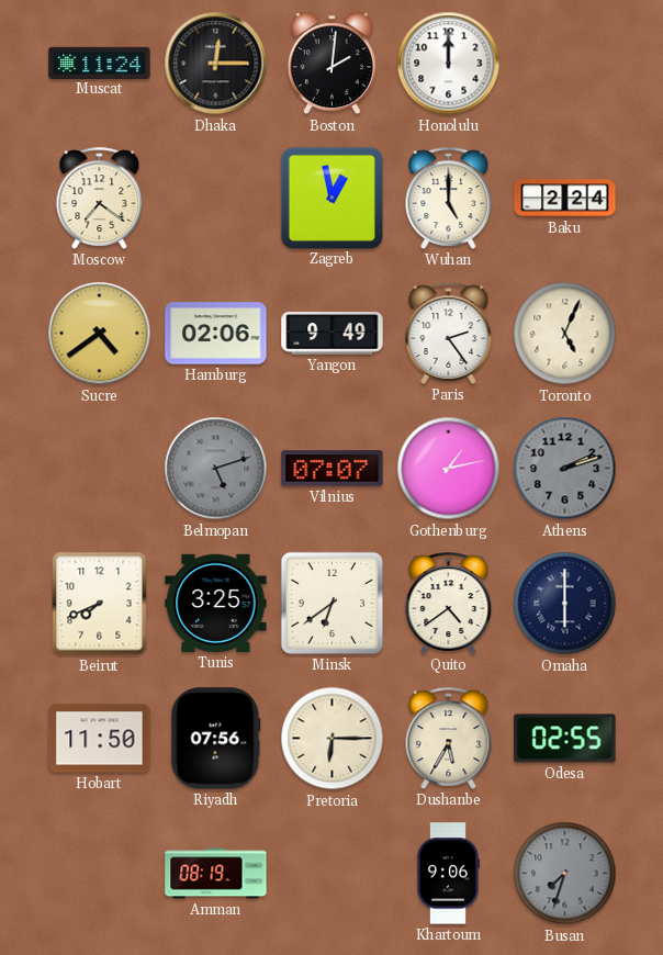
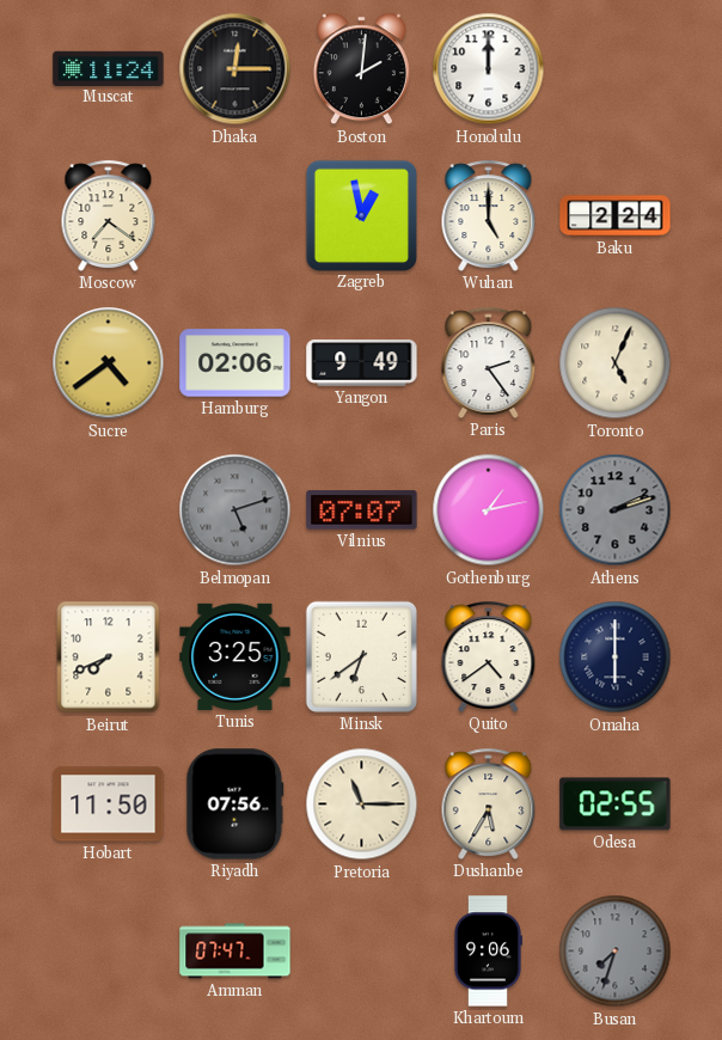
Pretoria: 6:15 -> 11:15 (362, 805)
Amman: 08:19 -> 07:47 (235, 952)
